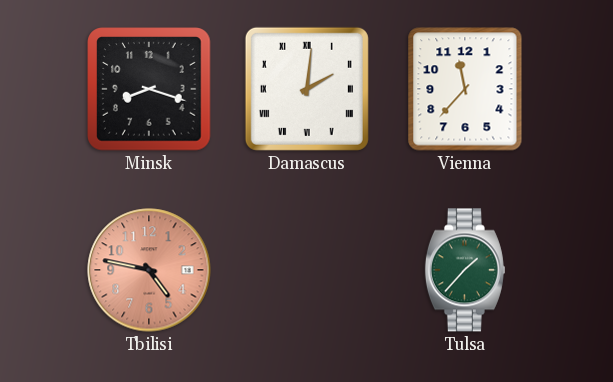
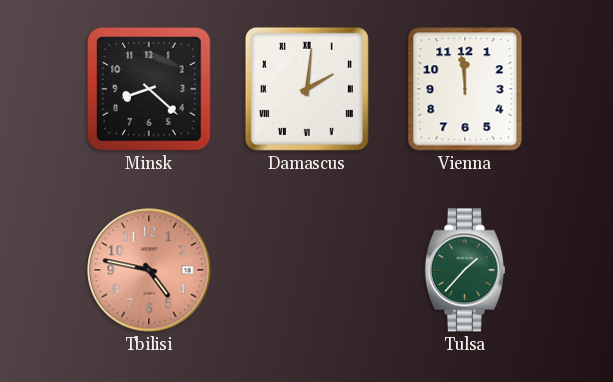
Minsk: 8:18 -> 8:22 (149, 89)
Vienna: 11:37 -> 11:59 (465, 89)
